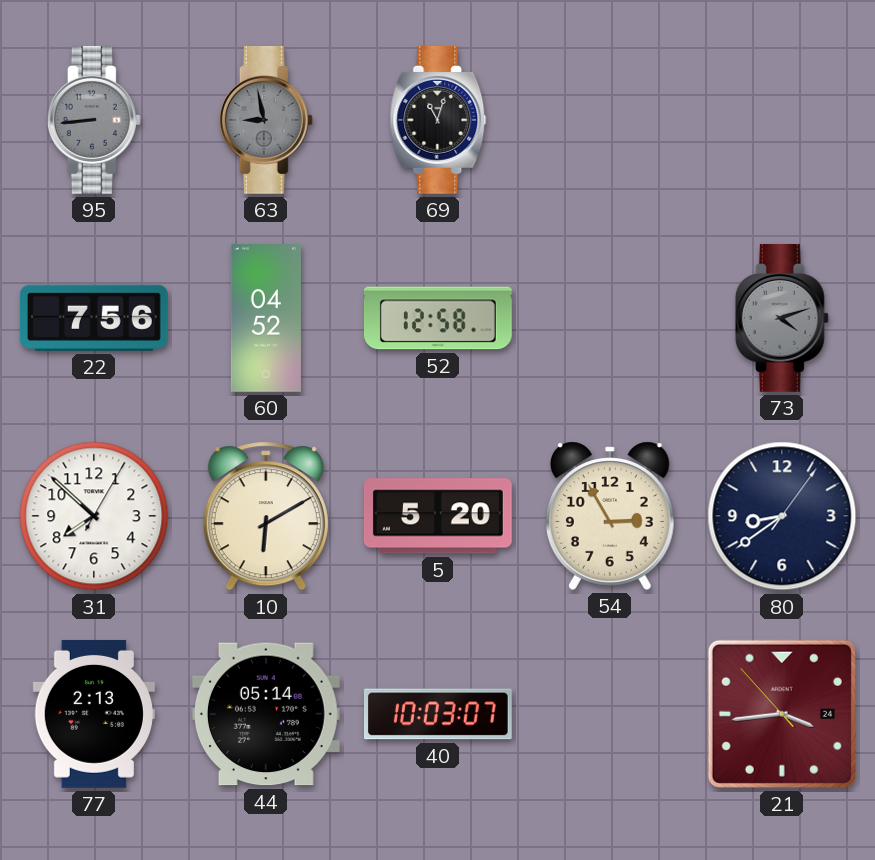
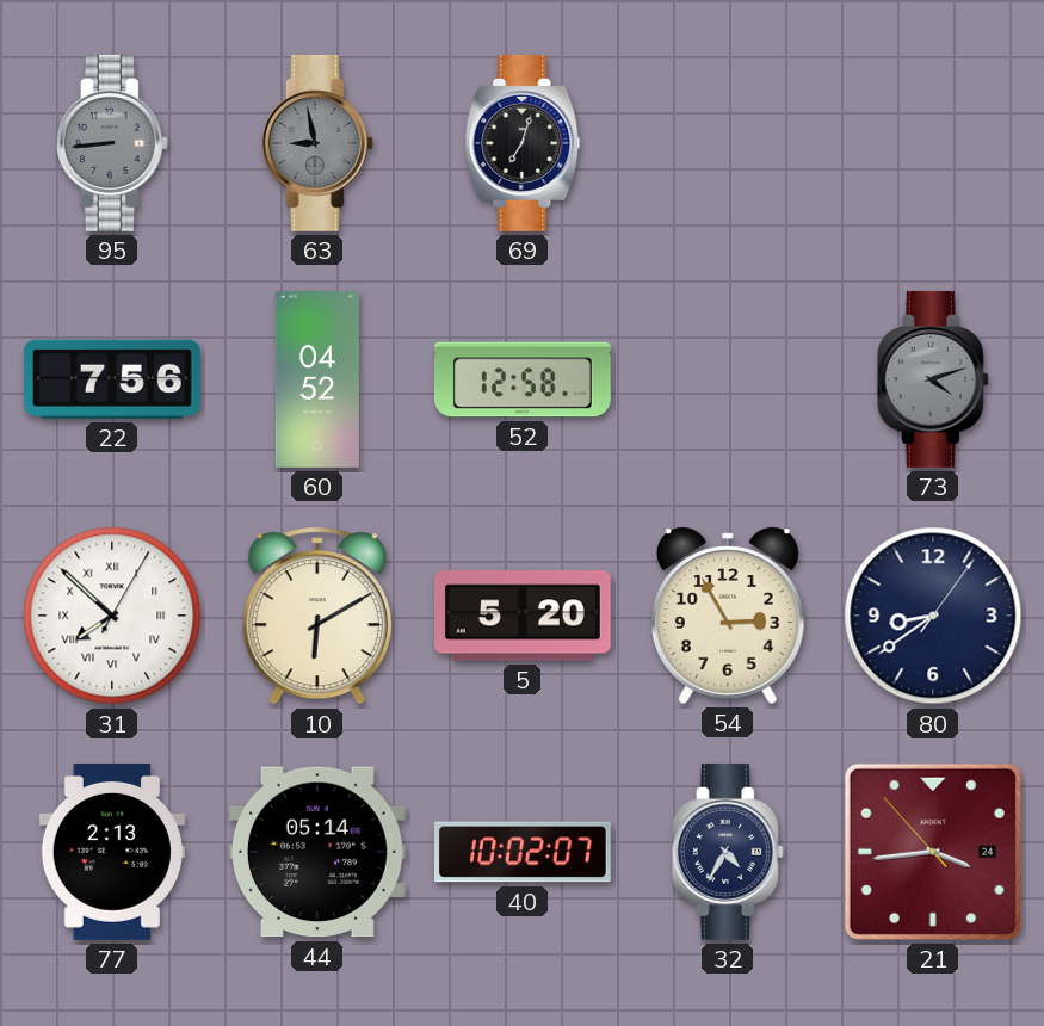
69: 11:03 -> 7:03 (523, 143)
31 numerals: Arabic -> Roman (112, 616)
40: 10:03 -> 10:02 (523, 852)
32: none -> 4:35 (728, 852)
